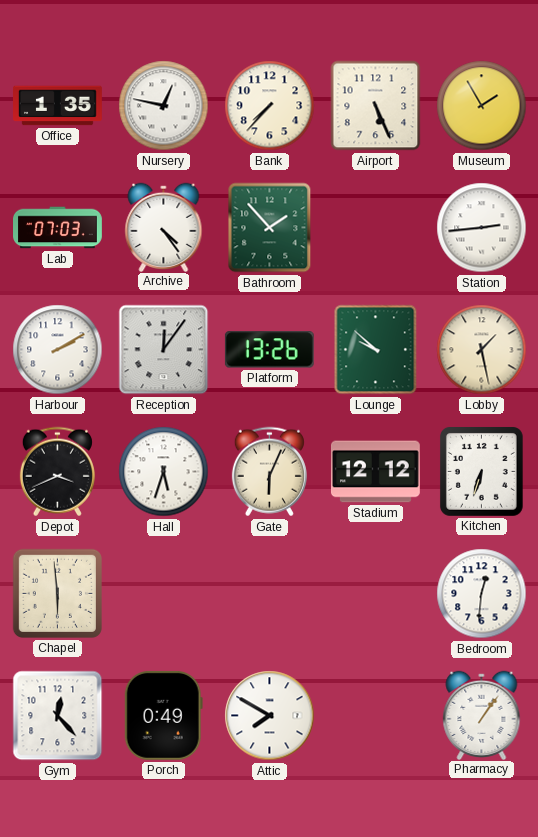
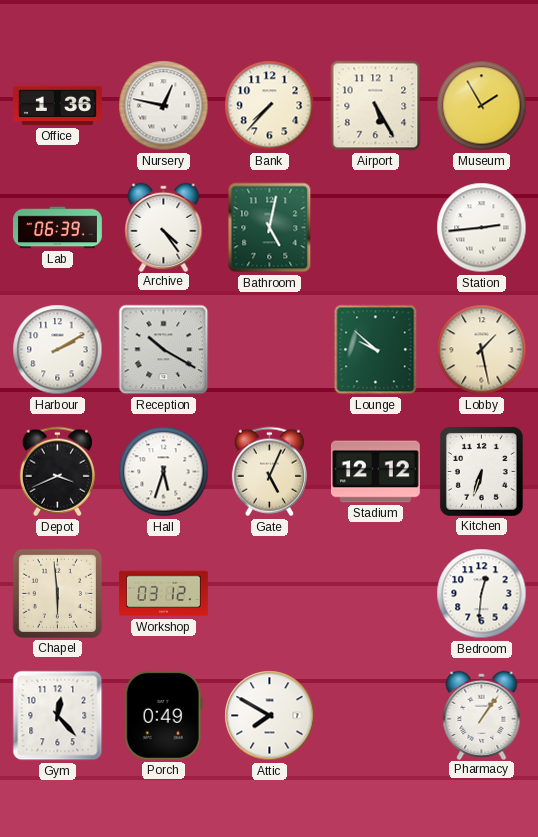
Office: 1:35 -> 1:36 (58, 106)
Airport: 5:26 -> 5:25 (376, 106)
Lab: 07:03 -> 06:39 (58, 228)
Bathroom: 1:53 -> 5:02 (270, 228)
Reception: 12:06 -> 10:20 (164, 350)
Platform: 13:26 -> none (269, 350)
Gate: 6:04 -> 5:04 (269, 472)
Workshop: none -> 03:12 (164, 594)
